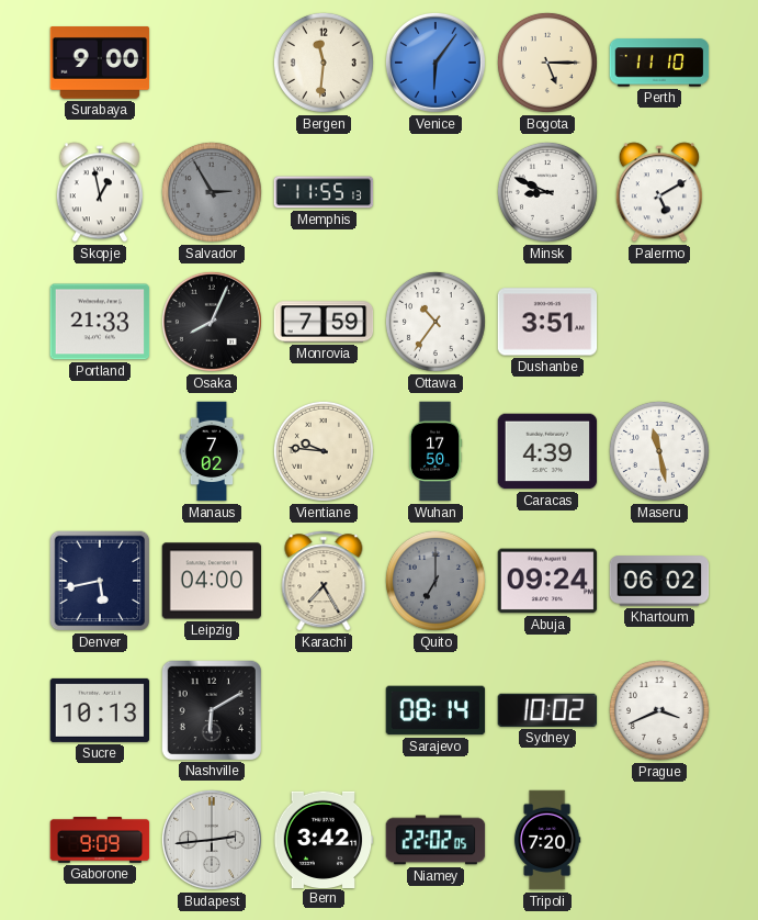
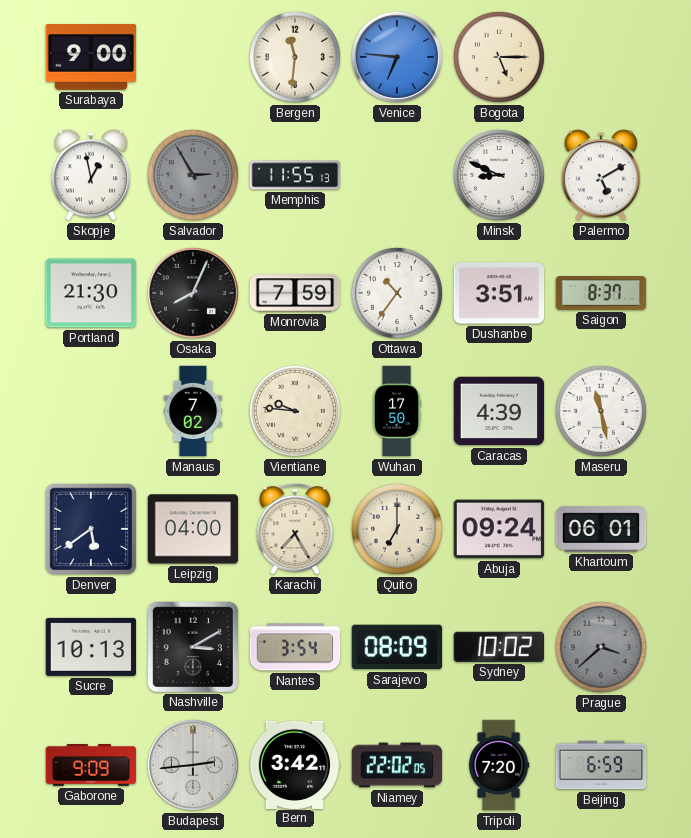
Venice: 6:06 -> 6:46 (397, 57)
Perth: 11:10 -> none (659, 63)
Portland: 21:33 -> 21:30 (91, 293)
Saigon: none -> 8:37 (601, 294)
Denver: 5:43 -> 5:39 (91, 529)
Quito dial: grey -> cream (397, 529)
Khartoum: 06:02 -> 06:01 (601, 529)
Nashville: 6:10 -> 3:10 (192, 646)
Nantes: none -> 3:54 (295, 647)
Sarajevo: 08:14 -> 08:09 (397, 647)
Prague: 3:41 -> 3:38 (601, 647)
Prague dial: white -> grey (601, 647)
Beijing: none -> 6:59 (601, 765)
